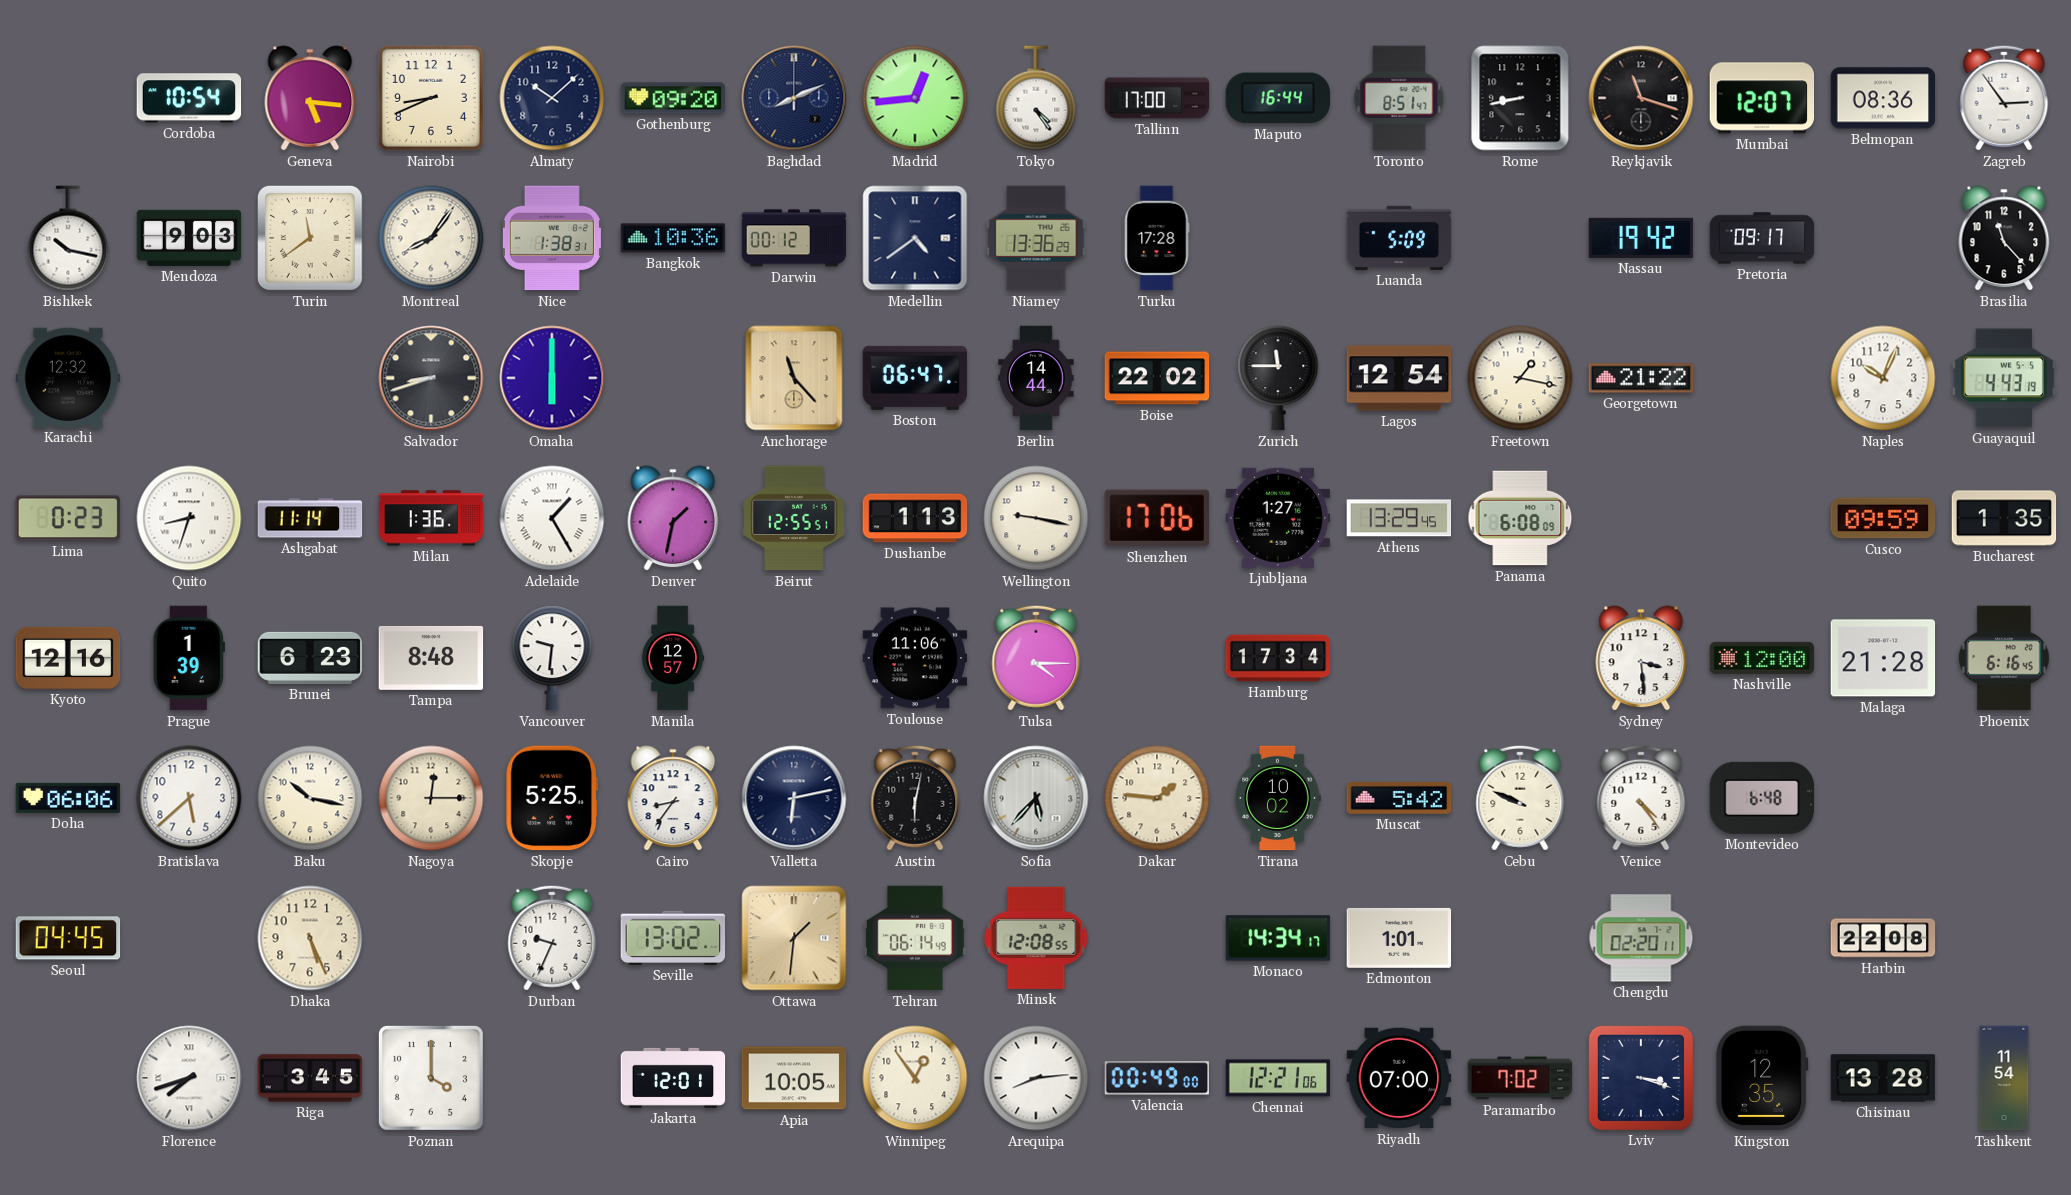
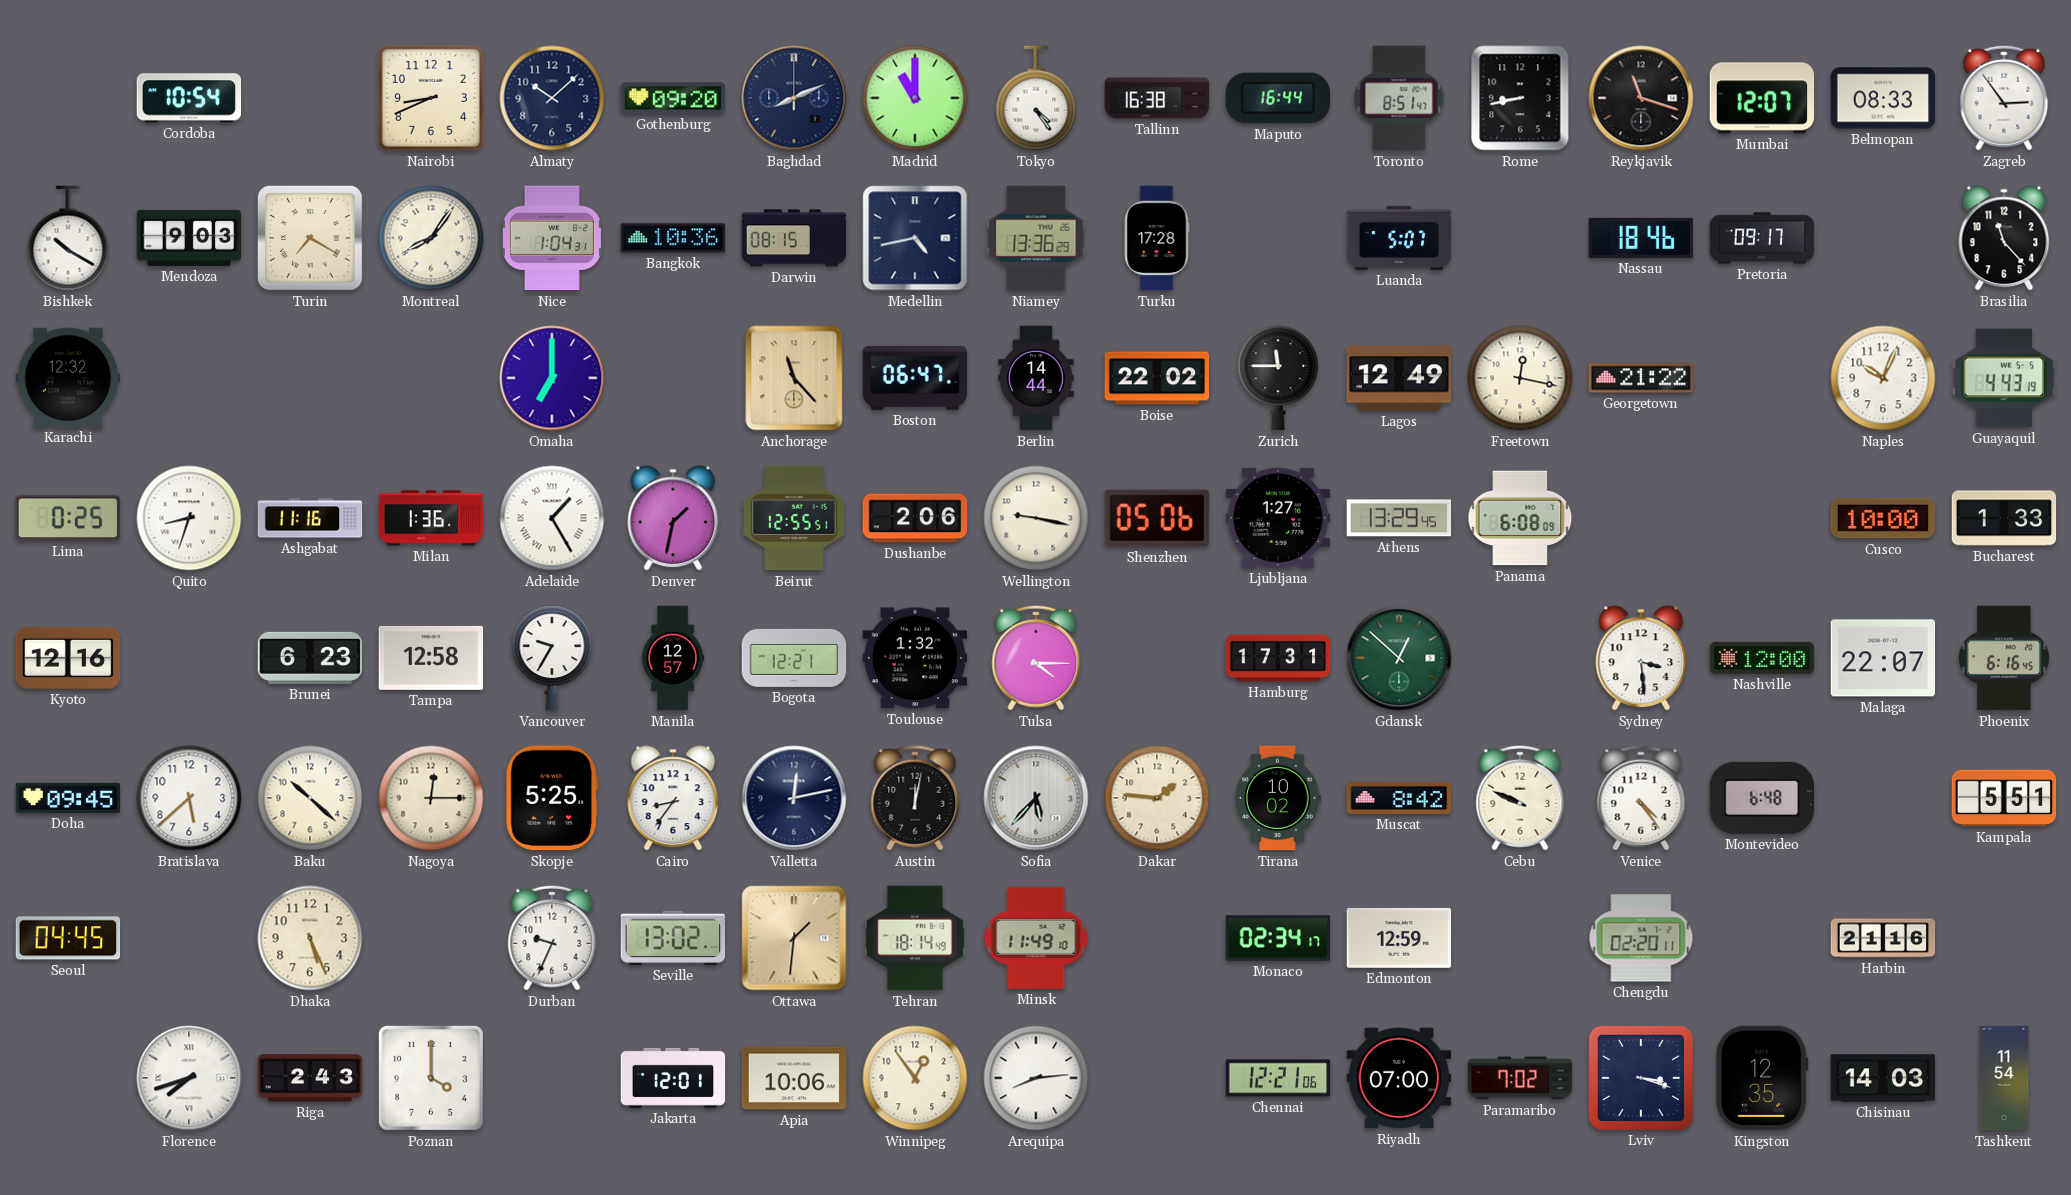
Geneva: 5:16 -> none (310, 98)
Madrid: 12:44 -> 11:00 (915, 98)
Tallinn: 17:00 -> 16:38 (1157, 98)
Belmopan: 08:36 -> 08:33 (1883, 98)
Bishkek: 10:17 -> 10:20 (68, 238)
Turin: 11:39 -> 7:20 (310, 238)
Nice: 1:38 -> 1:04 (552, 238)
Darwin: 00:12 -> 08:15 (794, 238)
Medellin: 4:39 -> 4:43 (915, 238)
Luanda: 5:09 -> 5:07 (1399, 238)
Nassau: 19:42 -> 18:46 (1641, 238)
Salvador: 8:42 -> none (431, 378)
Omaha: 6:00 -> 7:00 (552, 378)
Lagos: 12:54 -> 12:49 (1399, 378)
Freetown: 1:17 -> 12:17 (1520, 378)
Lima: 0:23 -> 0:25 (68, 518)
Ashgabat: 11:14 -> 11:16 (310, 518)
Dushanbe: 1:13 -> 2:06 (915, 518)
Shenzhen: 17:06 -> 05:06 (1156, 518)
Cusco: 09:59 -> 10:00 (1883, 518)
Bucharest: 1:35 -> 1:33 (2004, 518)
Prague: 1:39 -> none (189, 658)
Tampa: 8:48 -> 12:58 (431, 658)
Vancouver: 9:31 -> 9:35 (552, 658)
Bogota: none -> 12:21 (794, 658)
Toulouse: 11:06 -> 1:32 (915, 658)
Hamburg: 17:34 -> 17:31 (1278, 658)
Gdansk: none -> 12:52 (1399, 658)
Malaga: 21:28 -> 22:07 (1883, 658)
Doha: 06:06 -> 09:45 (68, 798)
Baku: 10:17 -> 10:22 (310, 798)
Valletta: 6:13 -> 12:13 (794, 798)
Austin: 6:02 -> 12:02 (915, 798)
Muscat: 5:42 -> 8:42 (1399, 799)
Kampala: none -> 5:51 (2004, 798)
Tehran: 06:14 -> 18:14 (915, 938)
Minsk: 12:08 -> 11:49 (1036, 938)
Monaco: 14:34 -> 02:34 (1278, 938)
Edmonton: 1:01 -> 12:59 (1399, 938)
Harbin: 22:08 -> 21:16 (1883, 938)
Riga: 3:45 -> 2:43 (310, 1078)
Apia: 10:05 -> 10:06 (794, 1078)
Valencia: 00:49 -> none (1157, 1078)
Chisinau: 13:28 -> 14:03 (1883, 1078)
